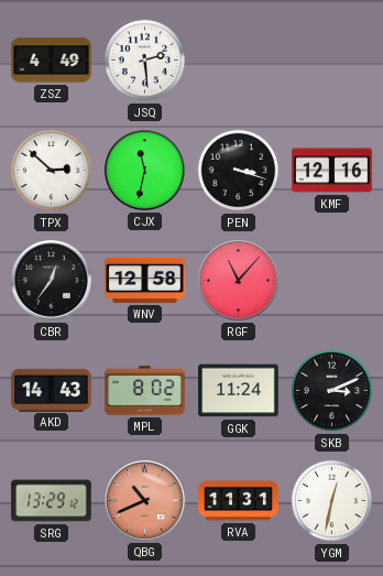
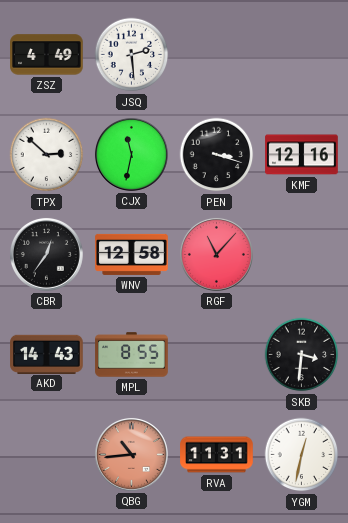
MPL: 8:02 -> 8:55 (132, 355)
GGK: 11:24 -> none (239, 391)
SKB: 3:11 -> 3:31 (302, 355)
SRG: 13:29 -> none (52, 501)
QBG: 10:41 -> 10:44 (131, 454)
